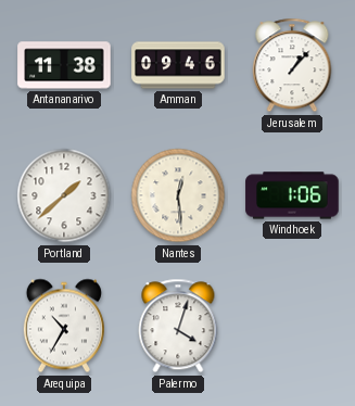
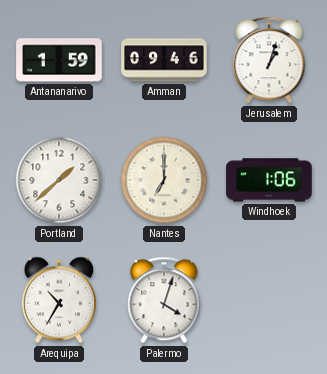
Antananarivo: 11:38 -> 1:59 (59, 60)
Jerusalem: 1:07 -> 1:03 (269, 60)
Nantes: 12:29 -> 7:00 (164, 180)
